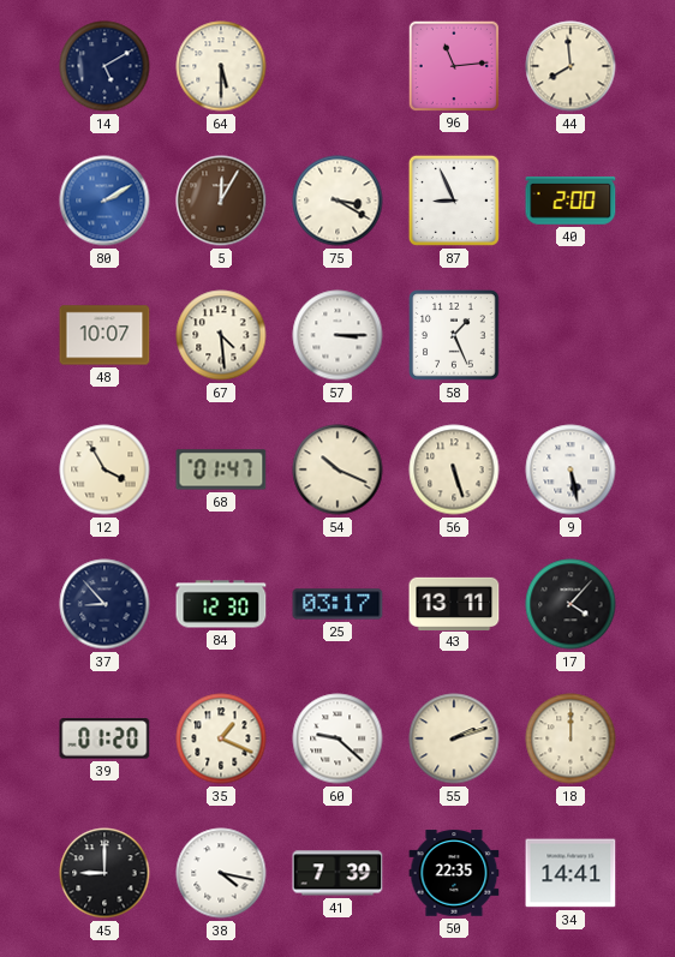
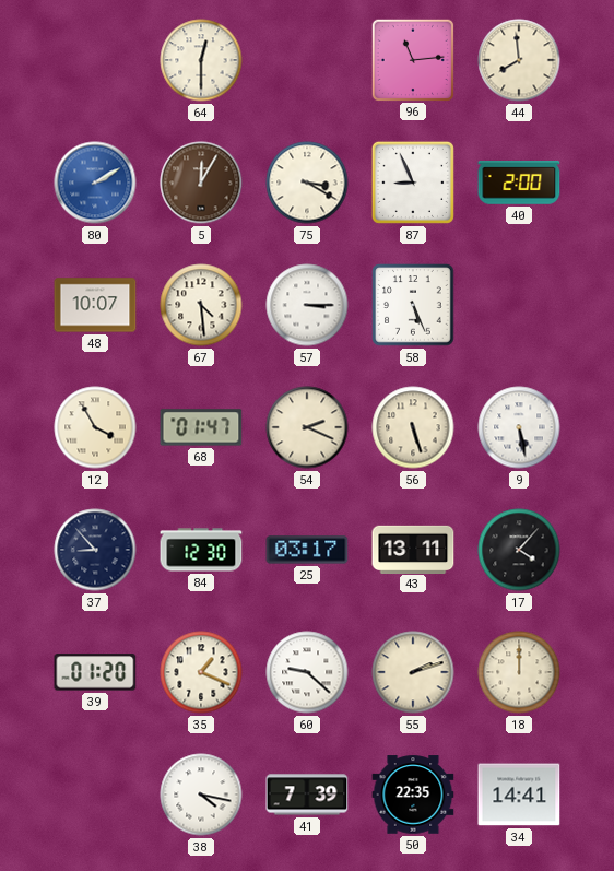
14: 5:10 -> none (104, 66)
64: 5:30 -> 12:30 (201, 60)
58: 1:26 -> 5:26 (413, 305)
54: 10:19 -> 2:19 (307, 427)
45: 9:00 -> none (104, 873)
